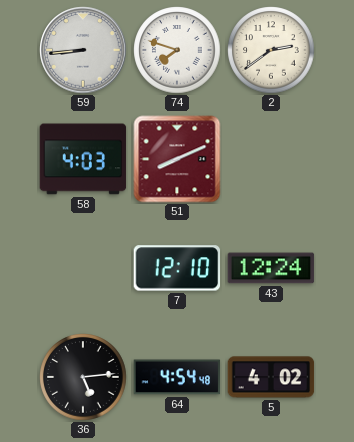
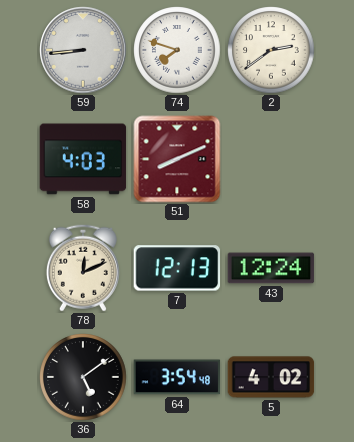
78: none -> 12:11 (83, 268)
7: 12:10 -> 12:13 (177, 268)
36: 5:14 -> 5:09 (83, 377)
64: 4:54 -> 3:54 (177, 377)
